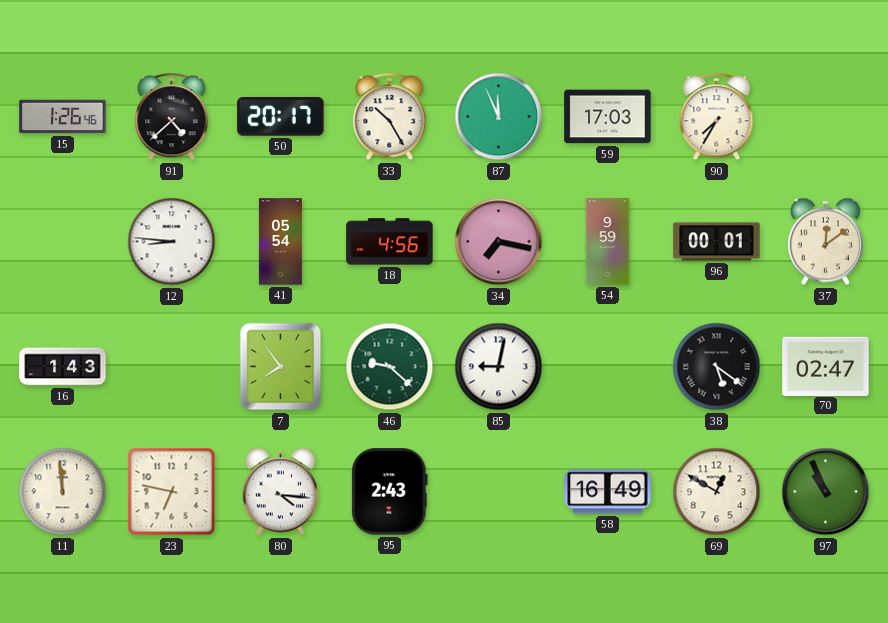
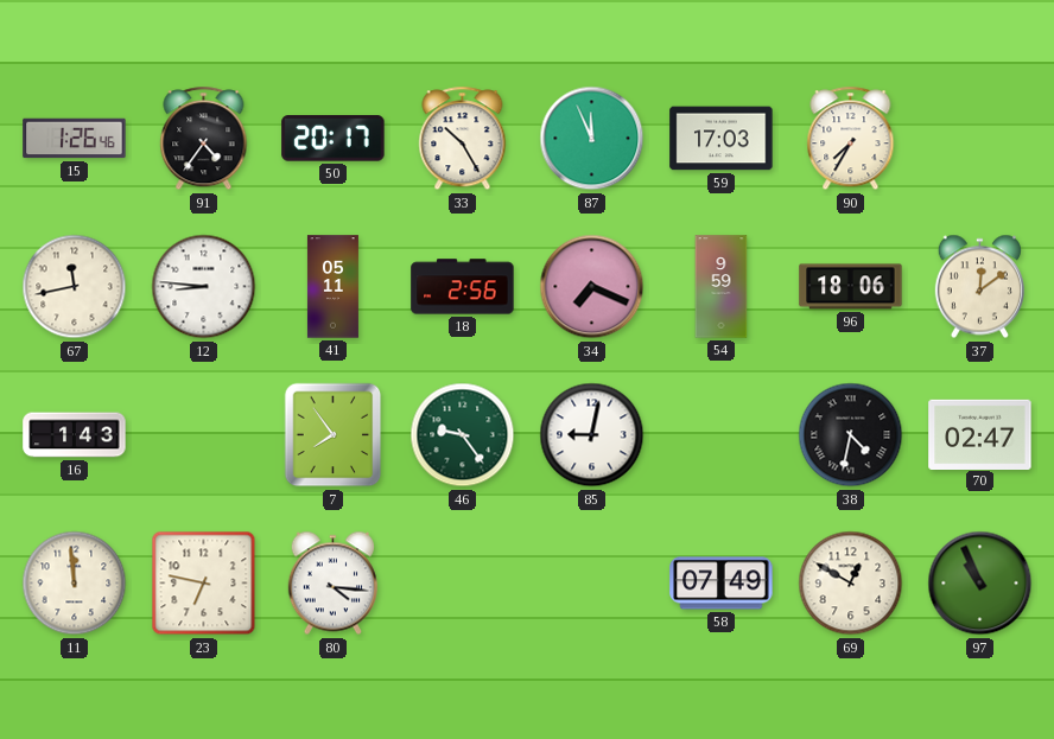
91: 4:38 -> 4:36 (204, 139)
67: none -> 11:43 (75, 287)
41: 05:54 -> 05:11 (332, 287)
18: 4:56 -> 2:56 (463, 287)
34: 7:17 -> 7:19 (592, 287)
96: 00:01 -> 18:06 (851, 287)
46: 9:22 -> 9:24 (463, 435)
38: 5:21 -> 4:32 (851, 435)
95: 2:43 -> none (390, 492)
58: 16:49 -> 07:49 (722, 584)
